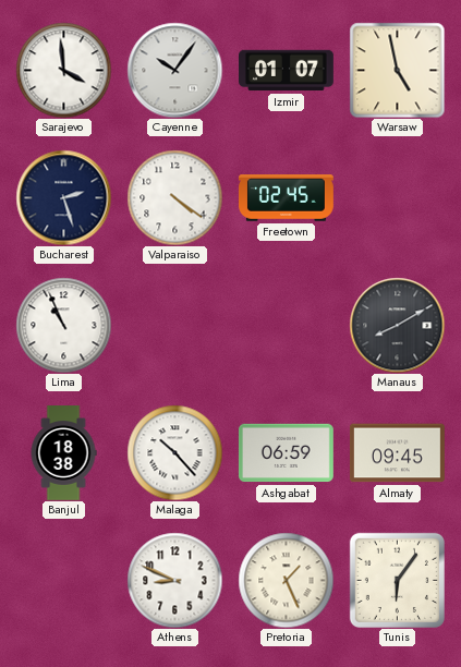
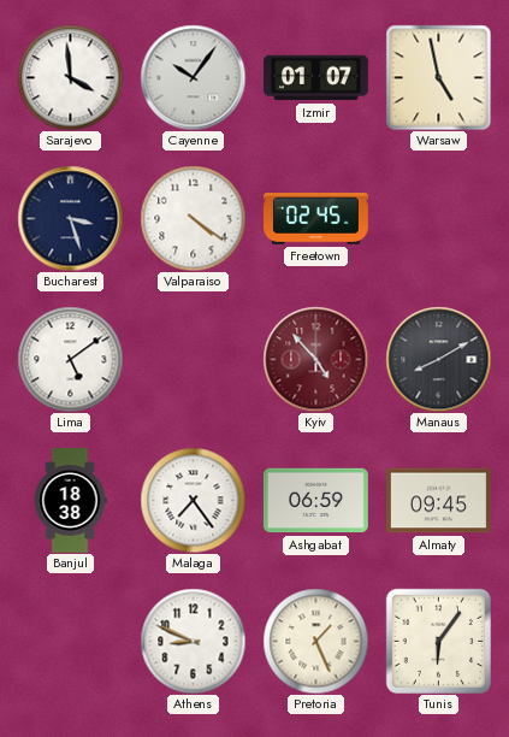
Bucharest: 2:27 -> 3:27 (70, 218)
Lima: 10:56 -> 5:09 (70, 359)
Kyiv: none -> 4:53 (315, 359)
Malaga: 10:23 -> 7:24 (193, 500)
